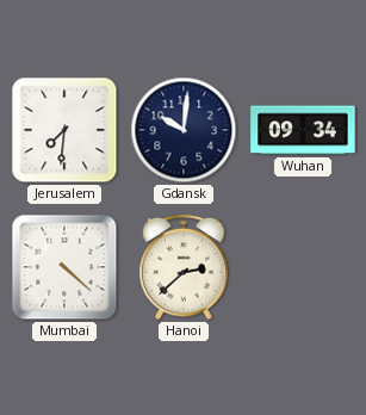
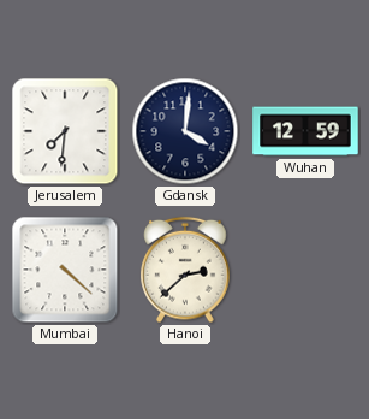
Gdansk: 10:01 -> 4:01 (185, 131)
Wuhan: 09:34 -> 12:59 (305, 131)
